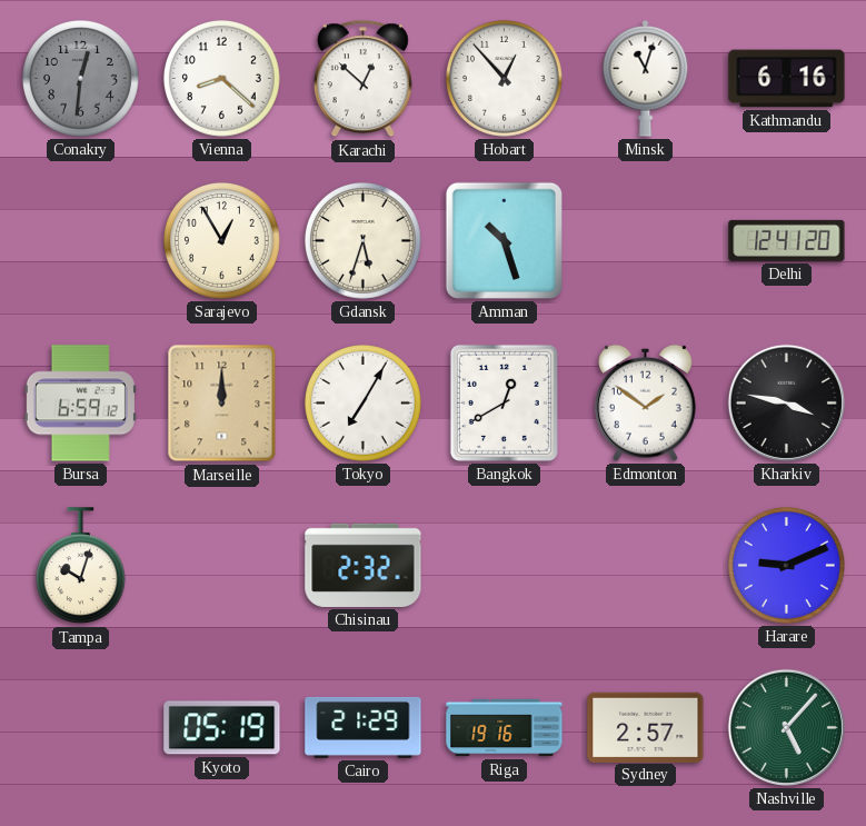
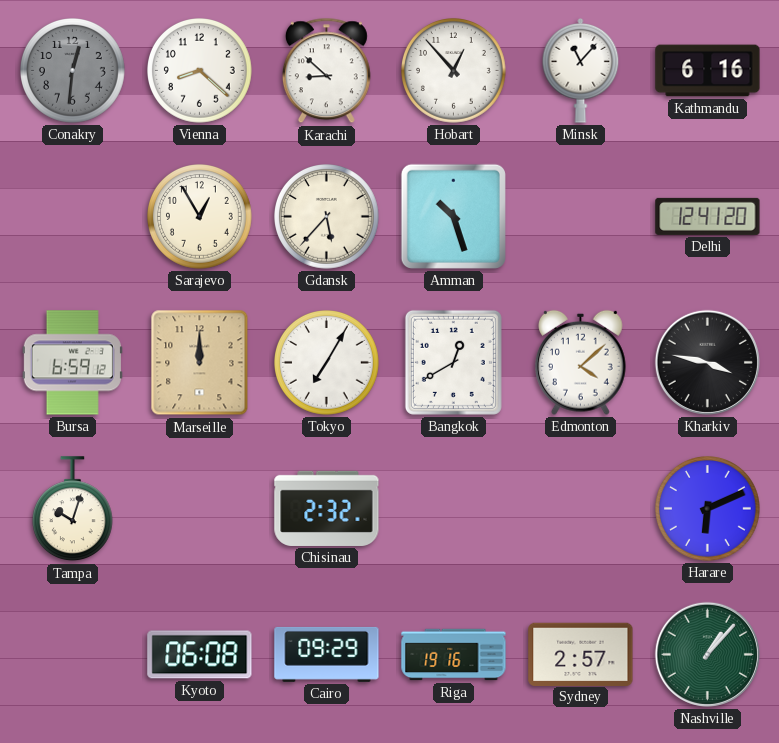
Karachi: 12:52 -> 8:52 (326, 71)
Minsk: 11:03 -> 11:07 (581, 71)
Gdansk: 5:33 -> 5:37 (327, 217)
Edmonton: 1:51 -> 4:08 (581, 362)
Harare: 9:11 -> 6:11 (708, 509)
Kyoto: 05:19 -> 06:08 (200, 655)
Cairo: 21:29 -> 09:29 (327, 654)
Nashville: 5:07 -> 1:07 (707, 654)
